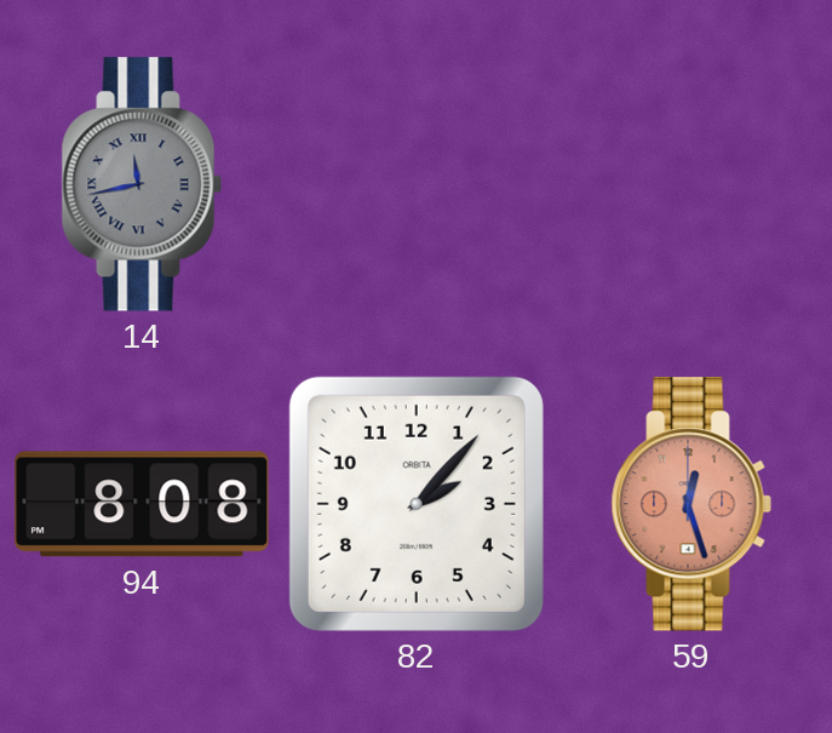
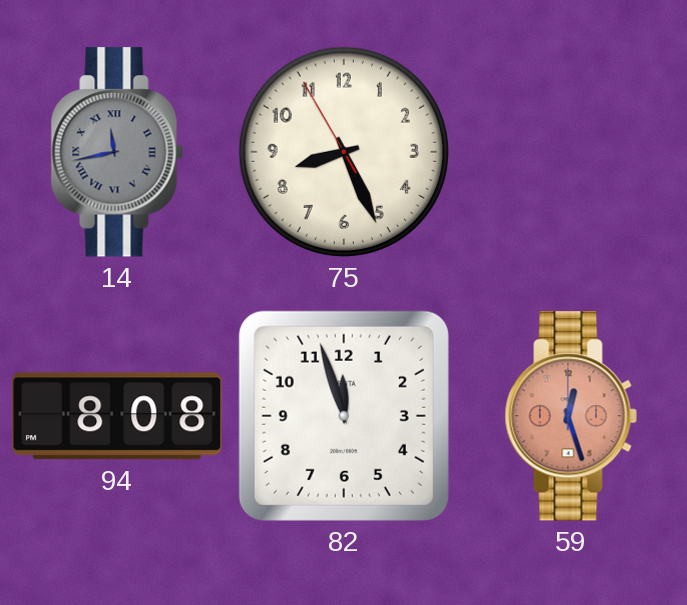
75: none -> 8:25 (344, 152)
82: 2:07 -> 11:57 (344, 416)
